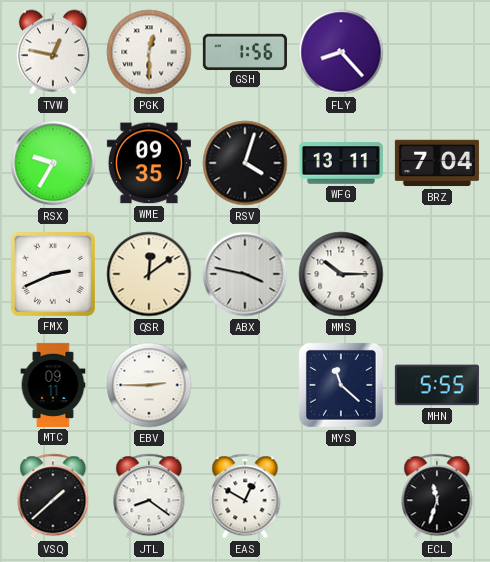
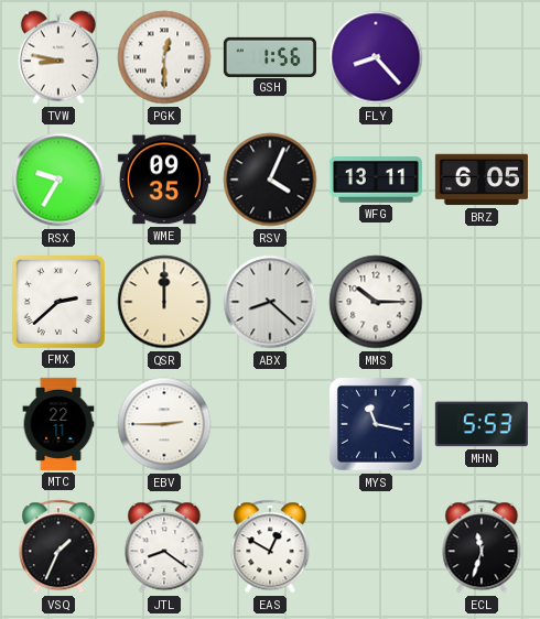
TVW: 12:47 -> 8:47 (58, 57)
RSV: 4:03 -> 4:04 (270, 180)
BRZ: 7:04 -> 6:05 (482, 180)
FMX: 2:41 -> 2:38 (58, 302)
QSR: 12:09 -> 12:00 (164, 302)
ABX: 3:47 -> 8:22 (270, 302)
MTC: 09:11 -> 22:11 (58, 424)
MYS: 11:22 -> 11:17 (376, 424)
MHN: 5:55 -> 5:53 (482, 424)
VSQ: 1:38 -> 1:34 (58, 546)
